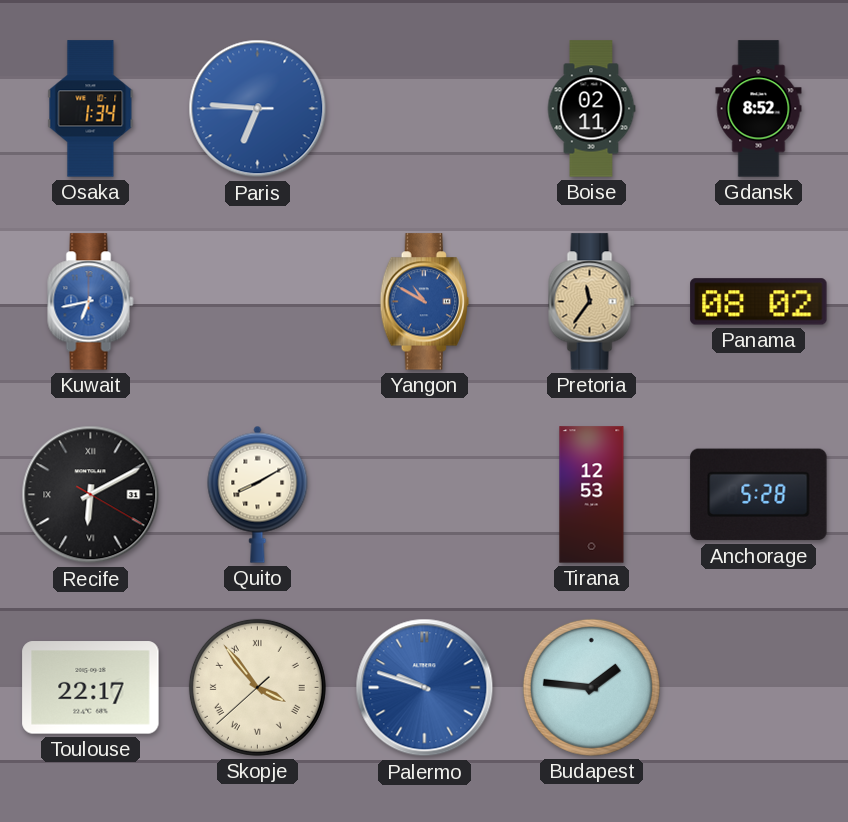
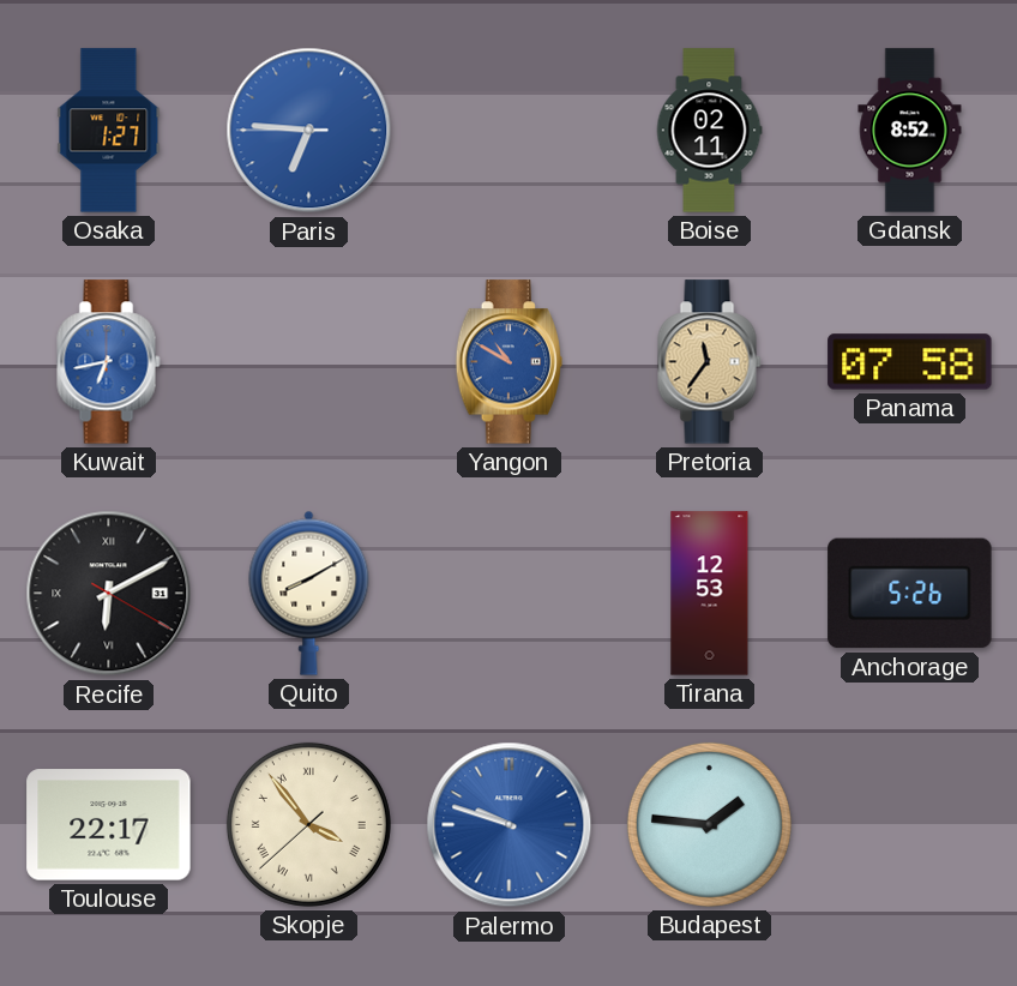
Osaka: 1:34 -> 1:27 (109, 131)
Panama: 08:02 -> 07:58 (910, 362)
Anchorage: 5:28 -> 5:26 (910, 594)
